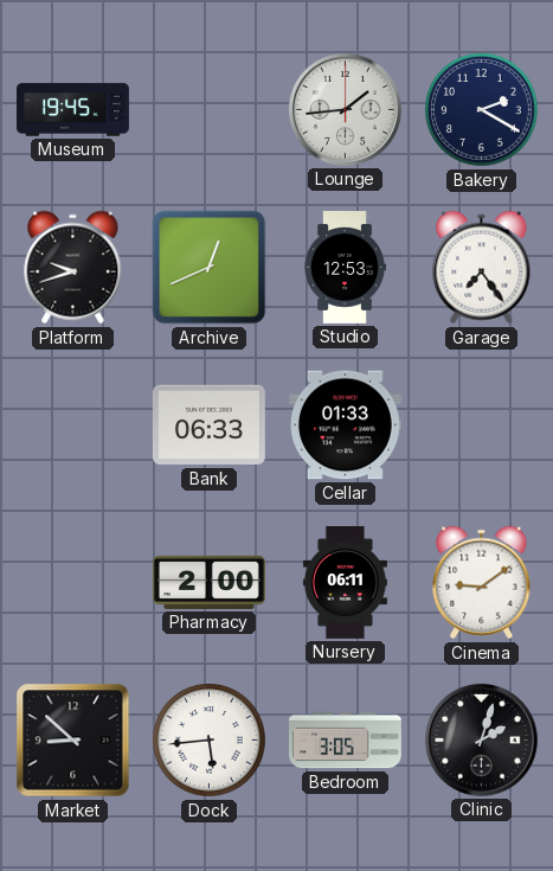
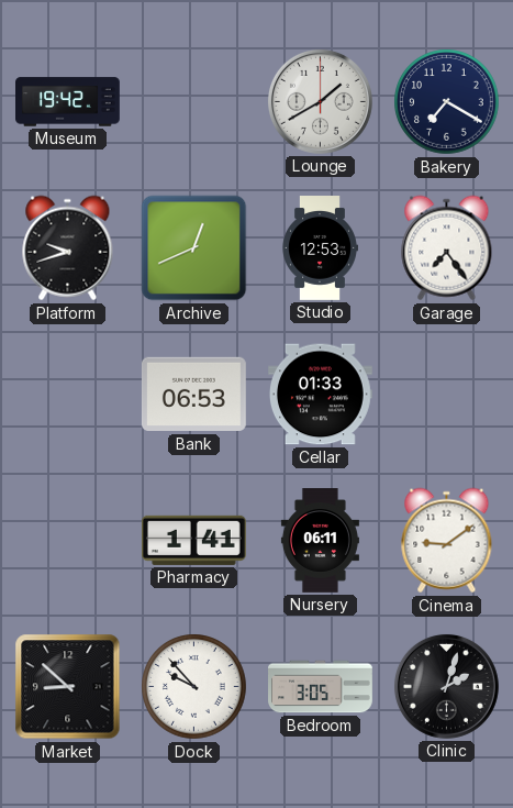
Museum: 19:45 -> 19:42 (68, 102)
Lounge: 1:44 -> 1:40 (320, 101)
Bakery: 2:20 -> 7:20 (447, 102)
Bank: 06:33 -> 06:53 (193, 395)
Pharmacy: 2:00 -> 1:41 (193, 540)
Dock: 5:44 -> 9:53 (194, 687)
